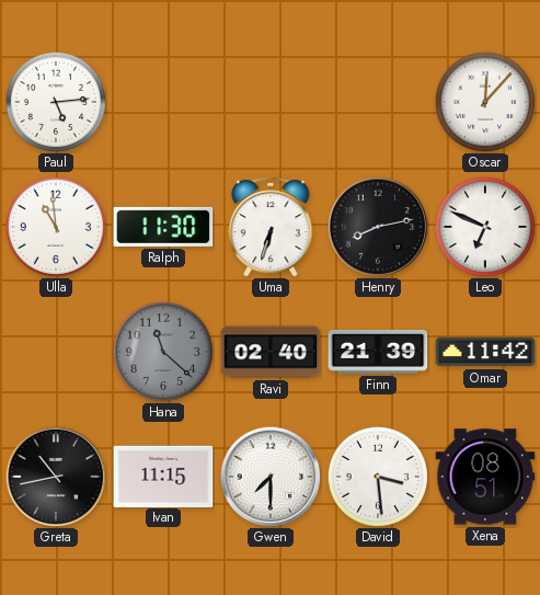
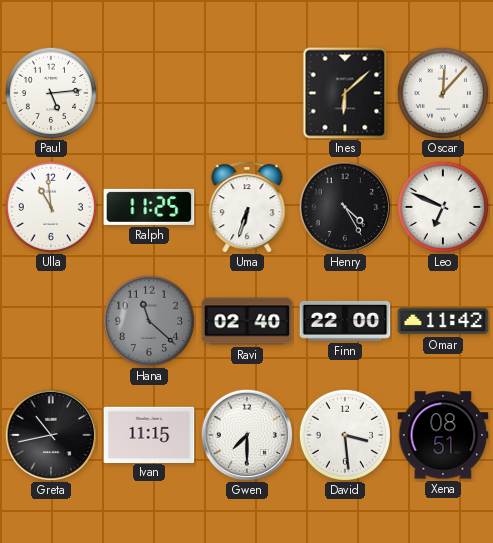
Ines: none -> 6:08 (345, 93)
Ralph: 11:30 -> 11:25 (149, 207)
Henry: 8:13 -> 4:25 (344, 206)
Finn: 21:39 -> 22:00 (345, 321)
